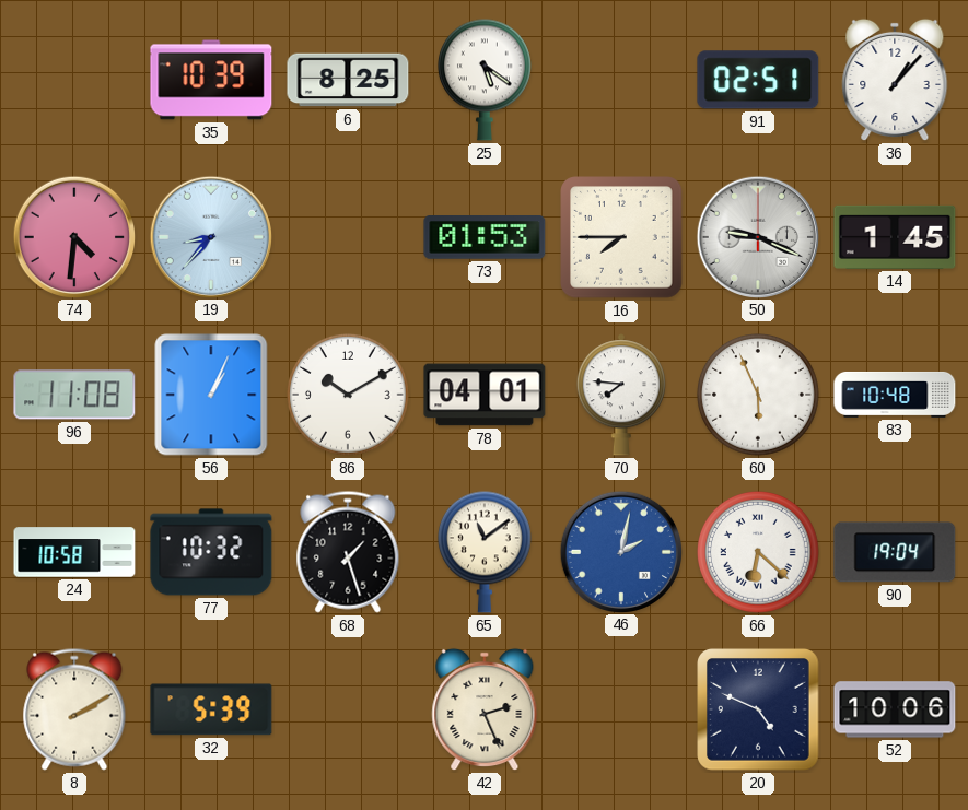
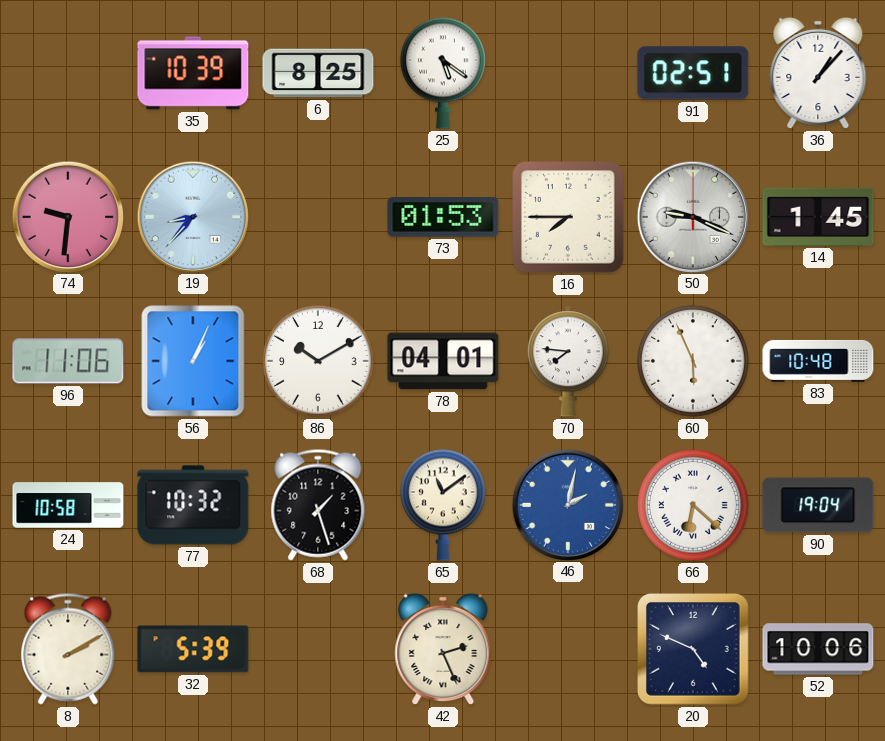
74: 4:31 -> 9:31 (67, 216)
96: 11:08 -> 11:06 (68, 361)
